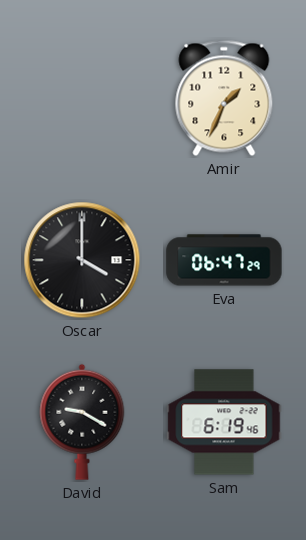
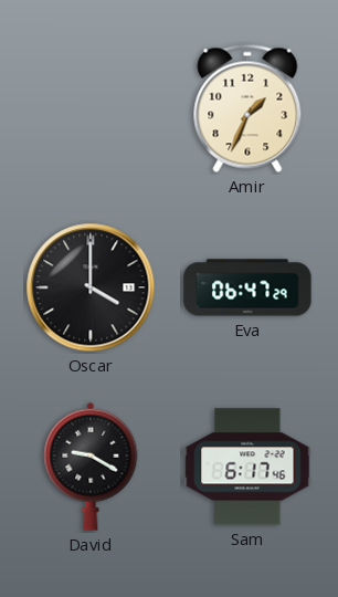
Sam: 6:19 -> 6:17 (247, 467)
